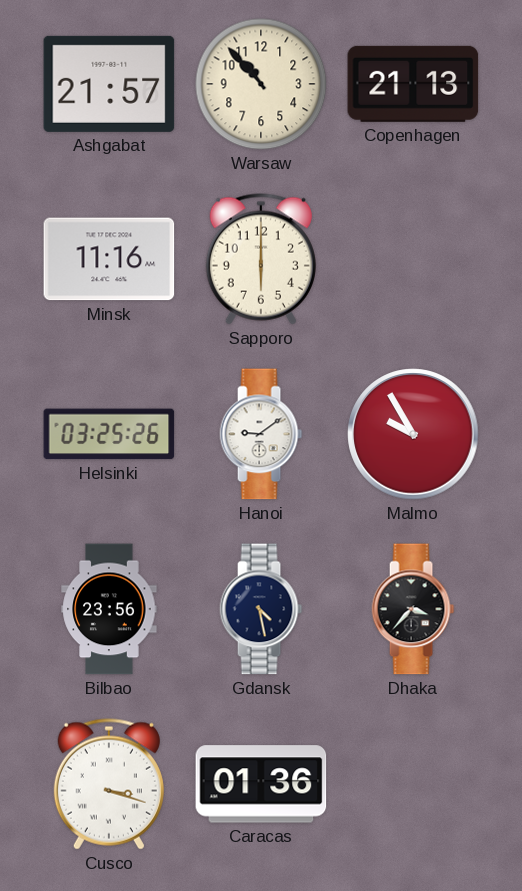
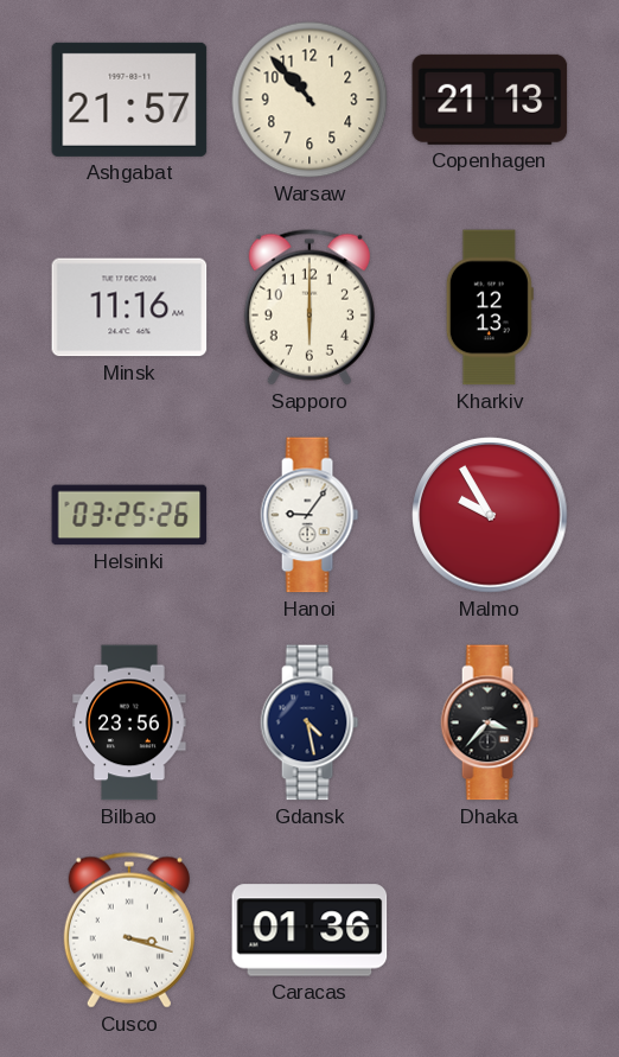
Kharkiv: none -> 12:13 (490, 307)
Hanoi: 9:09 -> 9:06 (309, 515)
